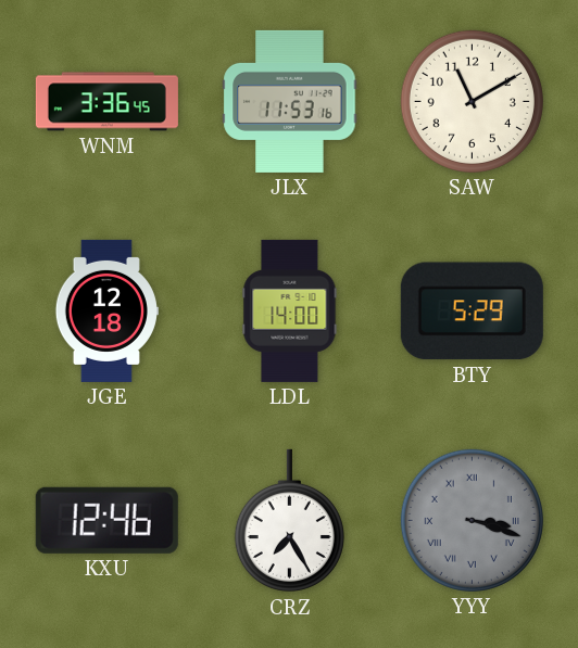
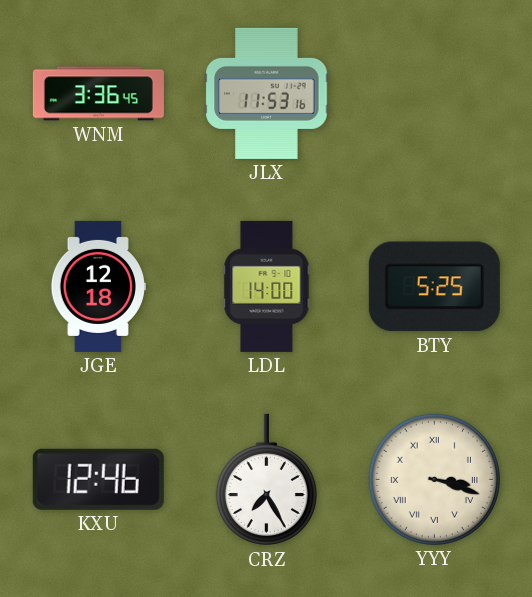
SAW: 11:10 -> none (472, 101)
BTY: 5:29 -> 5:25 (434, 287)
YYY dial: grey -> cream (434, 479)
